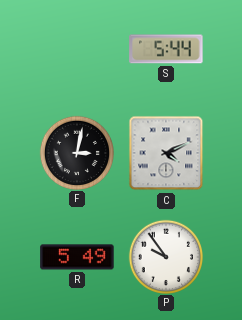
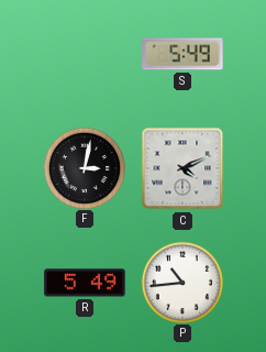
S: 5:44 -> 5:49 (182, 54)
P: 9:54 -> 10:44 (181, 282)
